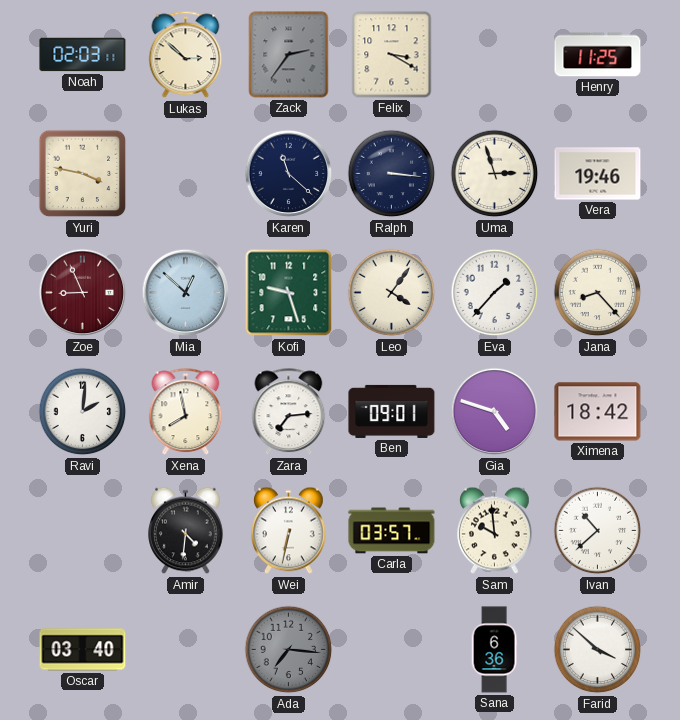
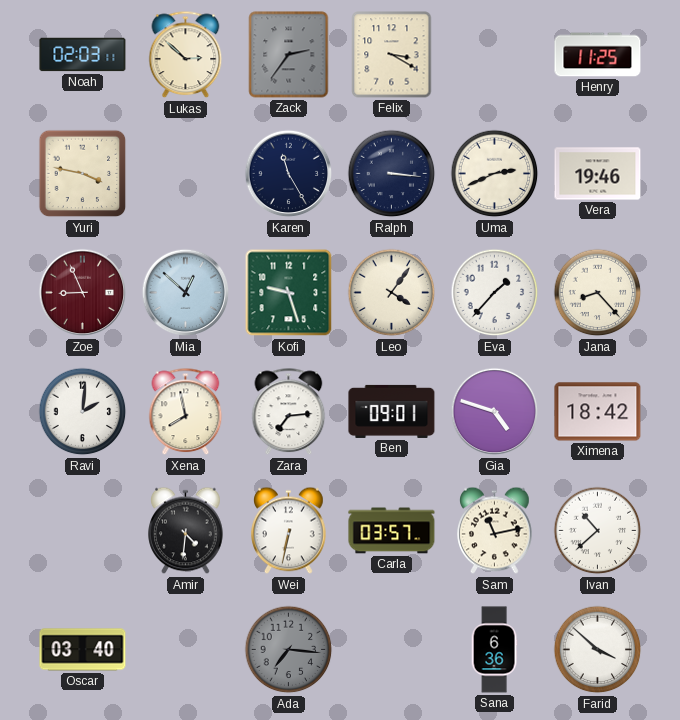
Karen: 11:22 -> 11:25 (289, 174)
Uma: 2:57 -> 2:41 (495, 174)
Sam: 9:59 -> 11:13 (495, 531)
